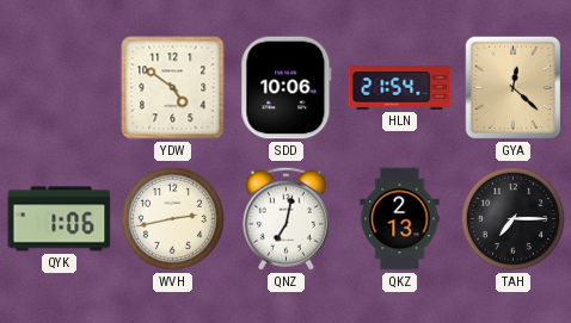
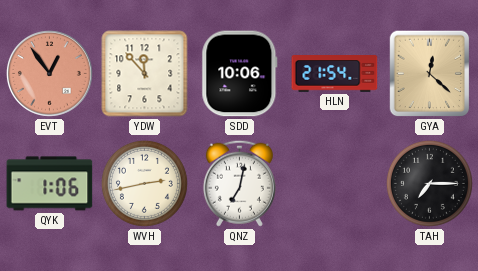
EVT: none -> 12:54 (50, 74)
YDW: 4:51 -> 11:53 (145, 74)
QKZ: 2:13 -> none (400, 219)
